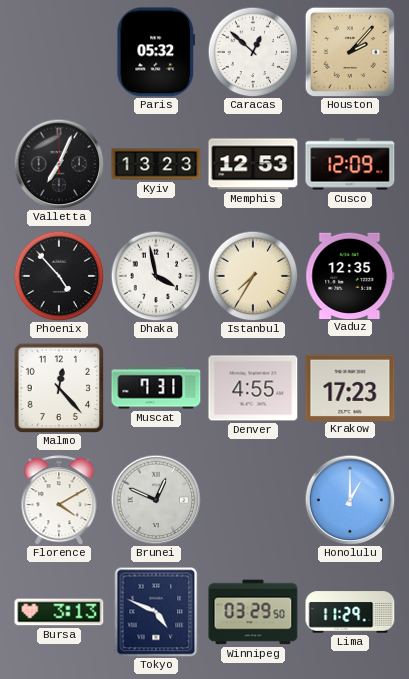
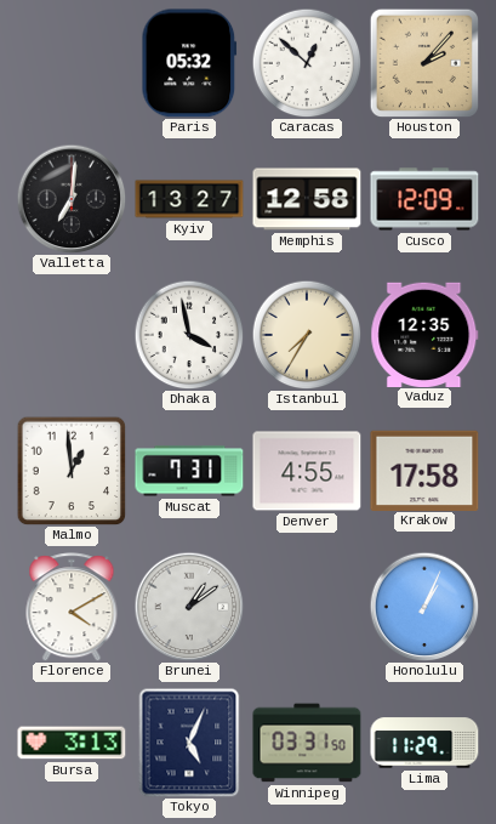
Valletta: 7:04 -> 7:01 (72, 199)
Kyiv: 13:23 -> 13:27 (189, 199)
Memphis: 12:53 -> 12:58 (307, 199)
Phoenix: 4:53 -> none (59, 276)
Malmo: 12:23 -> 12:59 (72, 471)
Krakow: 17:23 -> 17:58 (424, 470)
Brunei: 12:49 -> 1:09 (189, 607)
Honolulu: 1:00 -> 1:04 (424, 607)
Tokyo: 4:49 -> 5:04 (189, 743)
Winnipeg: 03:29 -> 03:31 (307, 743)
